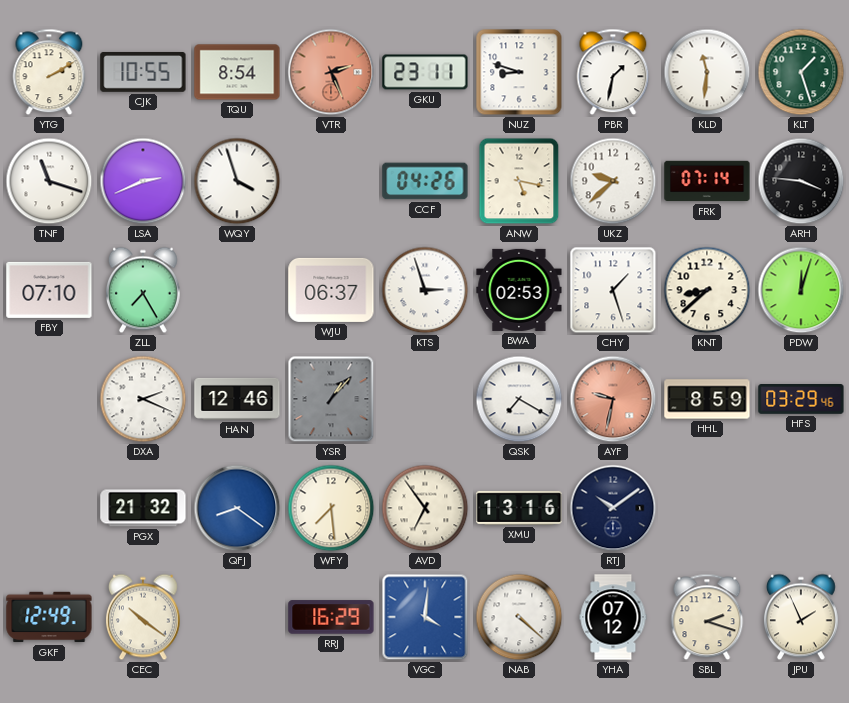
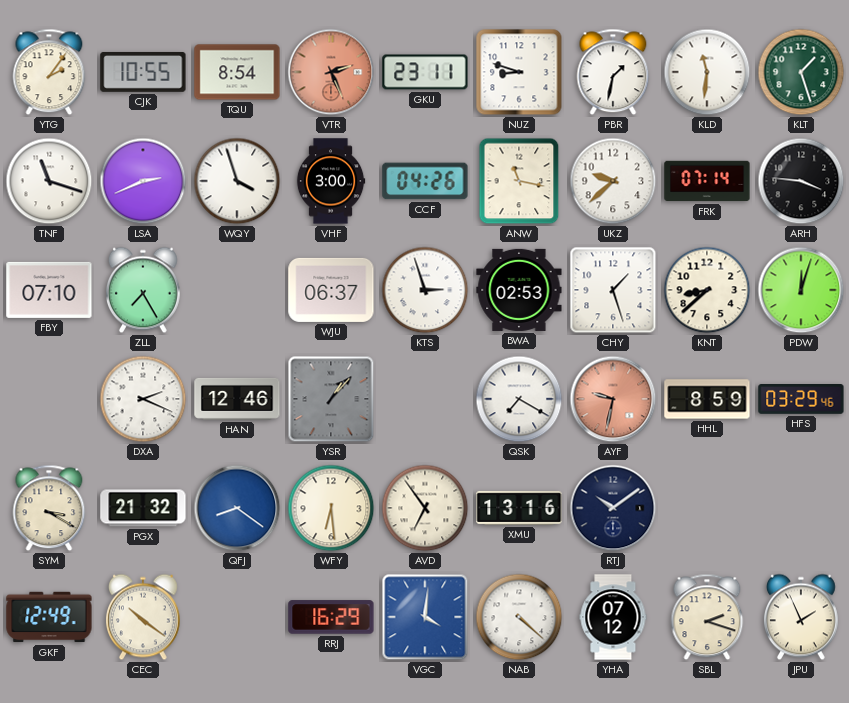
YTG: 2:10 -> 2:06 (49, 72)
VHF: none -> 3:00 (331, 181)
ANW: 5:17 -> 11:17 (519, 181)
SYM: none -> 3:20 (49, 508)
WFY: 7:29 -> 6:29 (331, 508)
